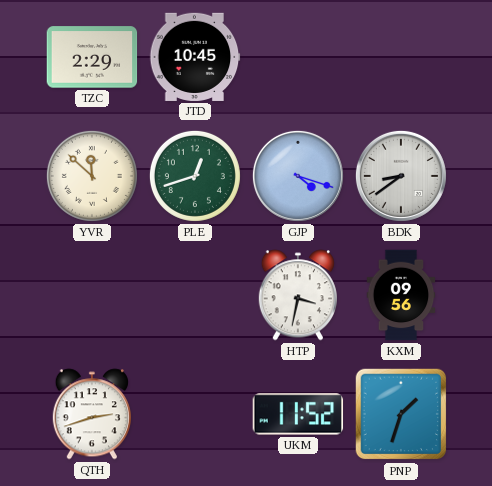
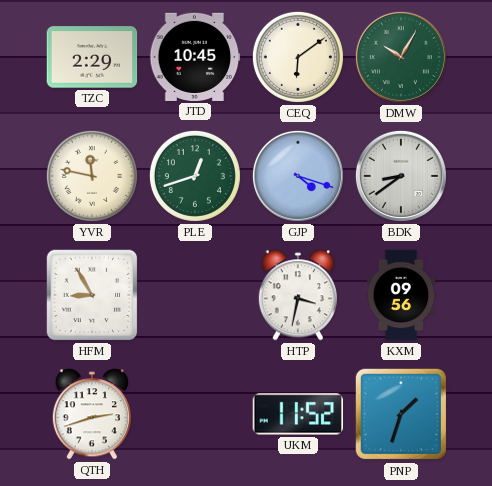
CEQ: none -> 6:09 (298, 57)
DMW: none -> 10:05 (401, 57)
YVR: 11:52 -> 11:47 (92, 176)
HFM: none -> 8:55 (92, 295)
